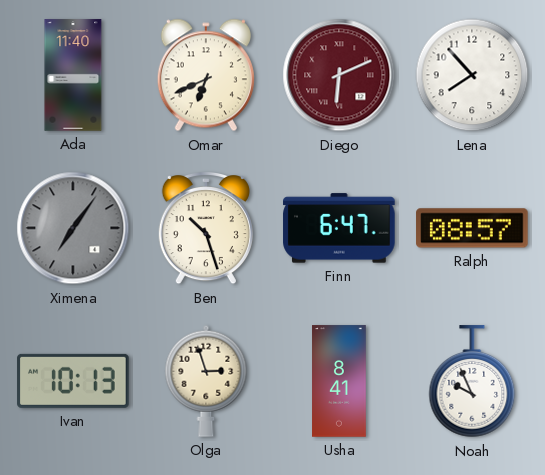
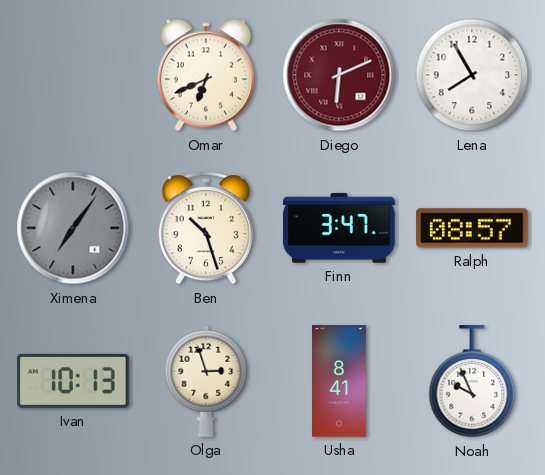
Ada: 11:40 -> none (73, 75)
Lena: 7:53 -> 7:55 (472, 75)
Finn: 6:47 -> 3:47 (339, 228)
